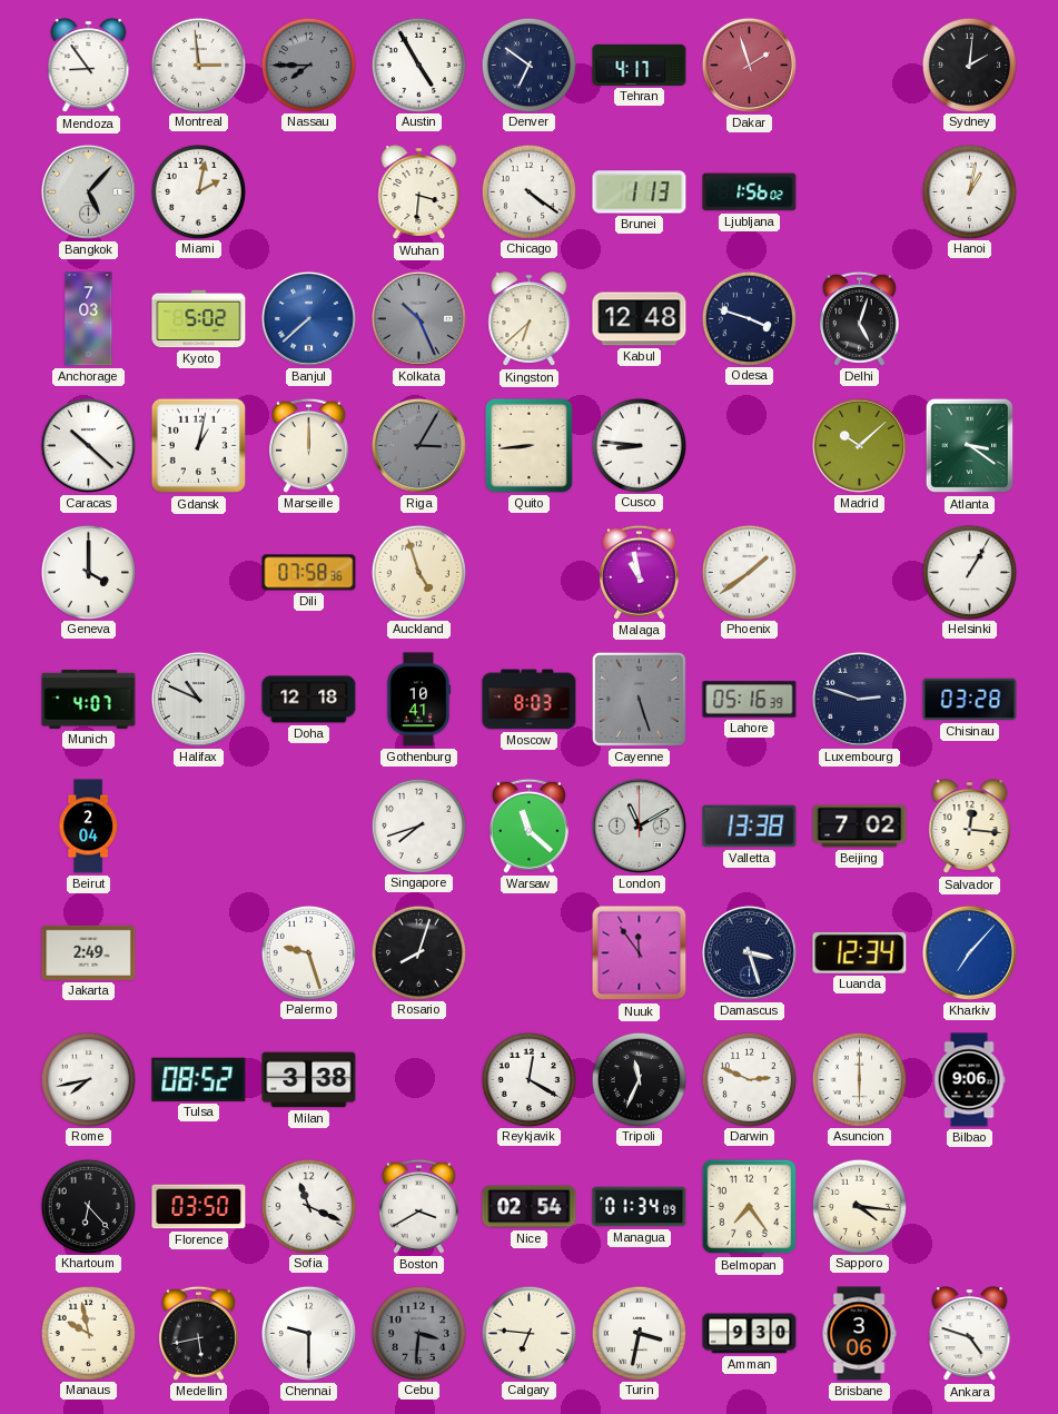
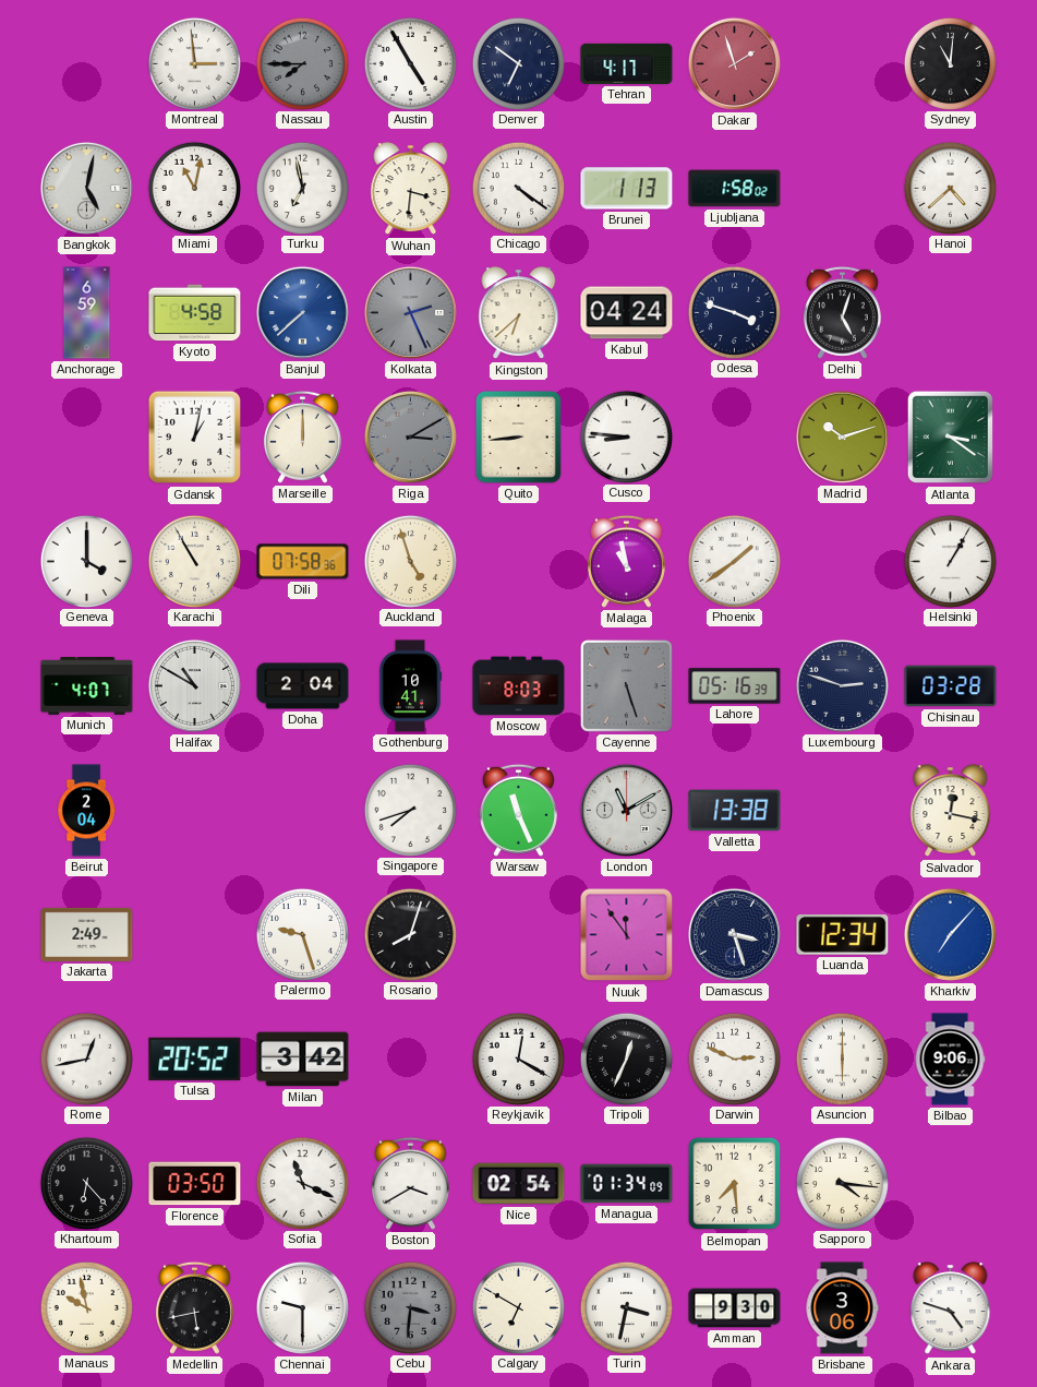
Mendoza: 8:54 -> none (89, 66)
Sydney: 2:01 -> 11:01 (950, 63)
Bangkok: 5:07 -> 5:02 (86, 188)
Miami: 2:02 -> 11:02 (194, 188)
Turku: none -> 6:58 (302, 188)
Ljubljana: 1:56 -> 1:58 (735, 189)
Hanoi: 1:02 -> 4:38 (950, 188)
Anchorage: 7:03 -> 6:59 (87, 313)
Kyoto: 5:02 -> 4:58 (195, 313)
Kolkata: 10:26 -> 2:26 (410, 312)
Kabul: 12:48 -> 04:24 (627, 313)
Caracas: 10:22 -> none (88, 445)
Riga: 3:05 -> 3:10 (410, 437)
Madrid: 10:08 -> 10:12 (842, 437)
Karachi: none -> 10:55 (194, 561)
Halifax: 10:49 -> 10:50 (194, 685)
Doha: 12:18 -> 2:04 (303, 686)
Warsaw: 11:22 -> 11:26 (518, 810)
Beijing: 7:02 -> none (860, 827)
Salvador: 12:16 -> 12:17 (951, 811)
Rome: 7:43 -> 12:43 (86, 1059)
Tulsa: 08:52 -> 20:52 (195, 1059)
Milan: 3:38 -> 3:42 (303, 1060)
Tripoli: 11:34 -> 12:34 (626, 1059)
Belmopan: 7:24 -> 7:29 (735, 1184)
Calgary: 6:46 -> 6:50 (518, 1307)
